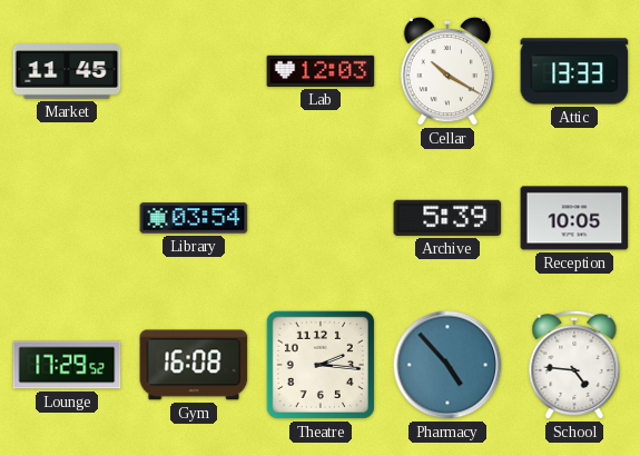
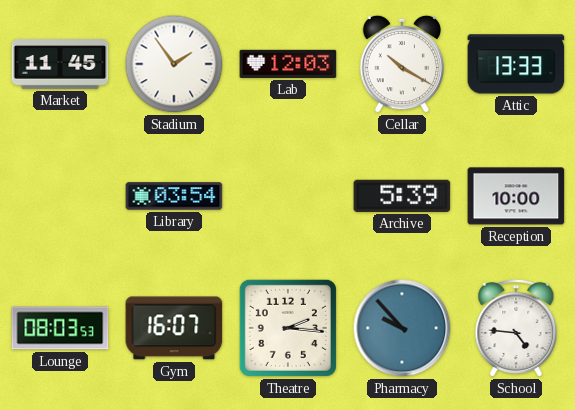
Stadium: none -> 1:54 (174, 64)
Reception: 10:05 -> 10:00 (516, 196)
Lounge: 17:29 -> 08:03 (60, 328)
Gym: 16:08 -> 16:07 (174, 328)
Pharmacy: 4:53 -> 9:53 (402, 328)
